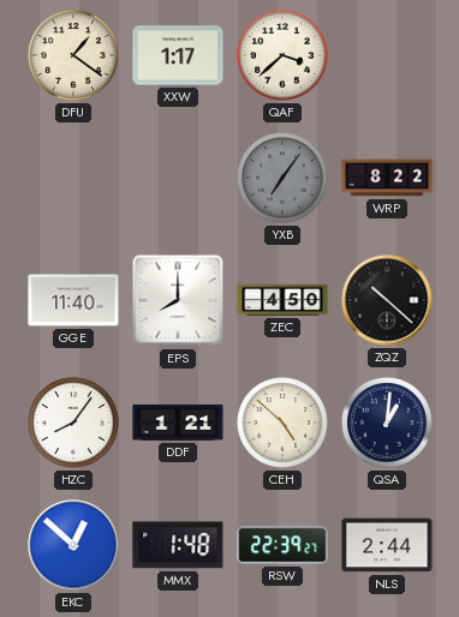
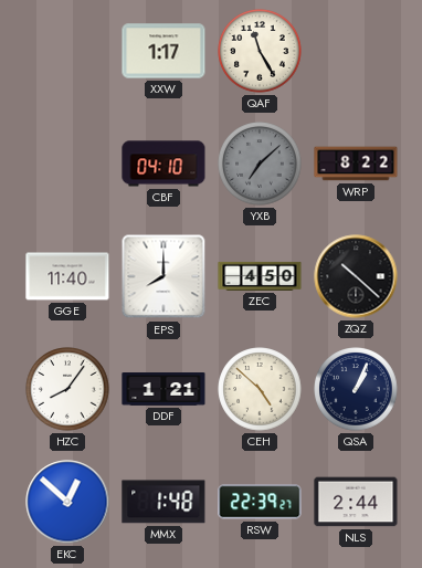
DFU: 1:21 -> none (73, 55)
QAF: 3:38 -> 11:25 (260, 51)
CBF: none -> 04:10 (163, 164)
YXB: 7:06 -> 7:08 (260, 164)
QSA: 1:01 -> 1:04 (356, 389)
